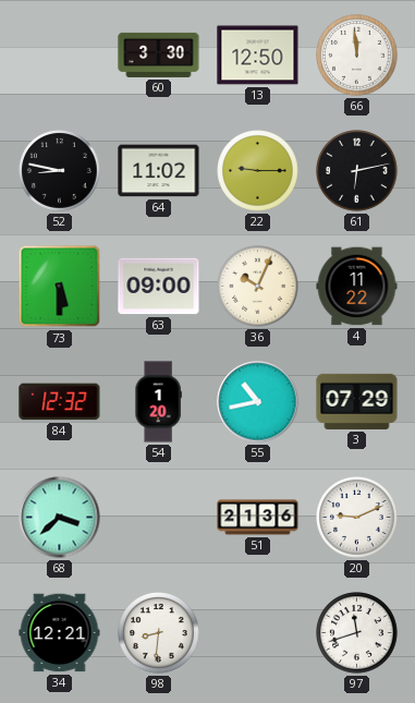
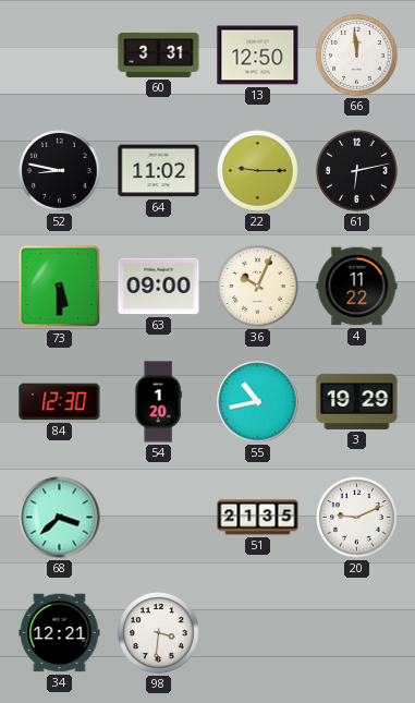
60: 3:30 -> 3:31 (159, 54)
84: 12:32 -> 12:30 (60, 402)
3: 07:29 -> 19:29 (357, 401)
51: 21:36 -> 21:35 (258, 518)
98: 8:31 -> 3:31 (159, 633)
97: 11:42 -> none (357, 633)
